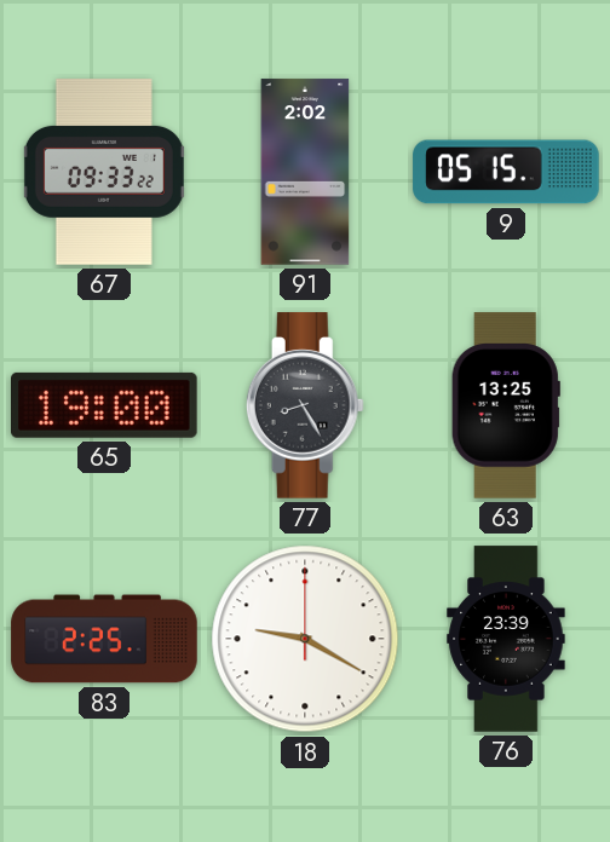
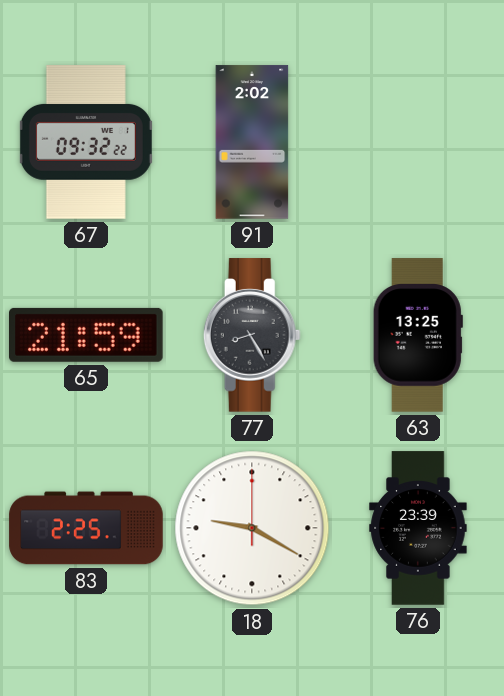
67: 09:33 -> 09:32 (86, 142)
9: 05:15 -> none (506, 172)
65: 19:00 -> 21:59 (87, 335)
